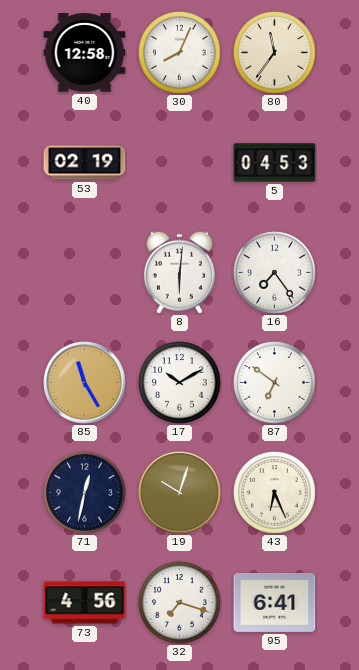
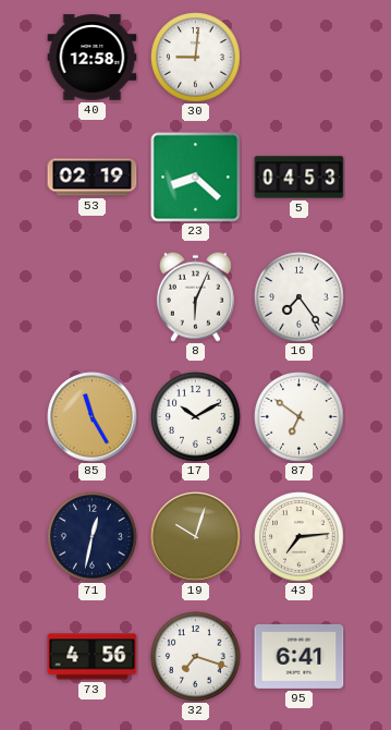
30: 8:04 -> 9:01 (196, 58)
80: 11:36 -> none (275, 53)
23: none -> 8:22 (196, 178)
8: 6:01 -> 6:04 (195, 296)
43: 6:26 -> 7:14 (300, 537)
